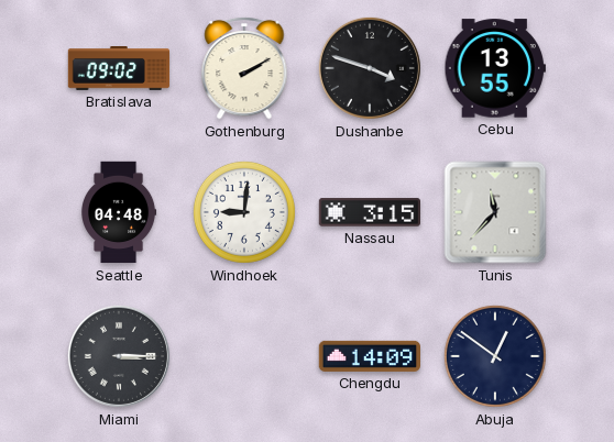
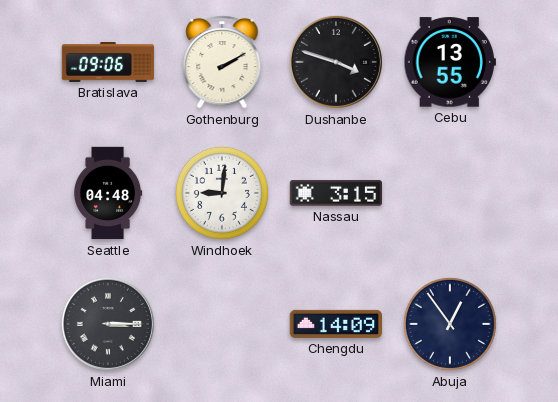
Bratislava: 09:02 -> 09:06 (108, 63)
Tunis: 11:37 -> none (495, 212)
Abuja: 12:51 -> 12:54 (450, 324)
